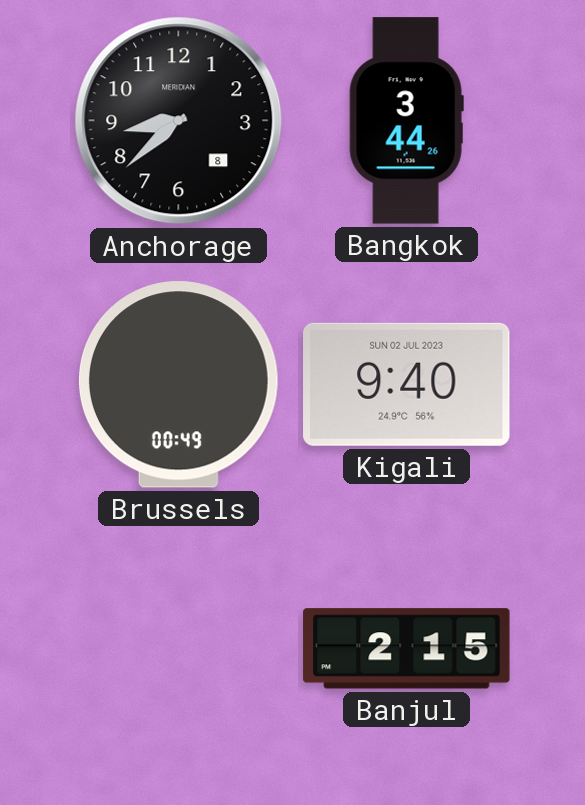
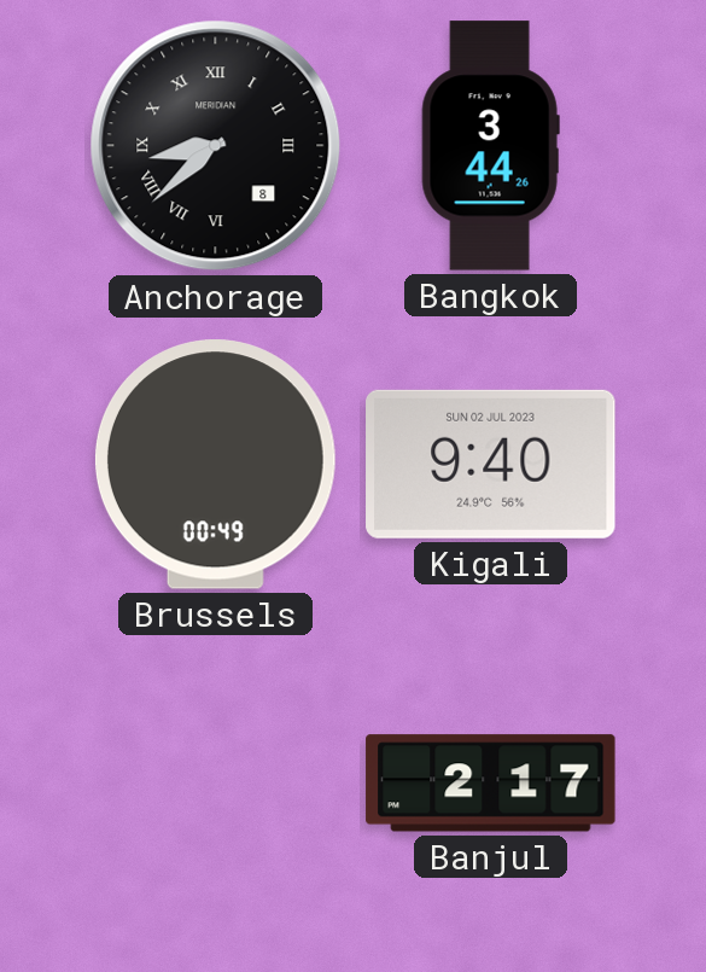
Anchorage numerals: Arabic -> Roman (216, 146)
Banjul: 2:15 -> 2:17 (491, 784)
